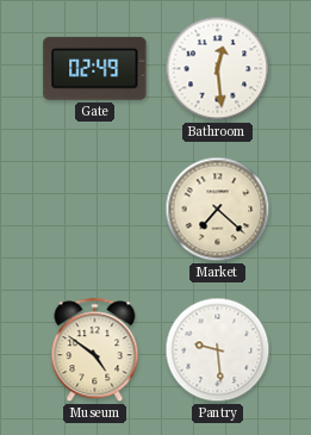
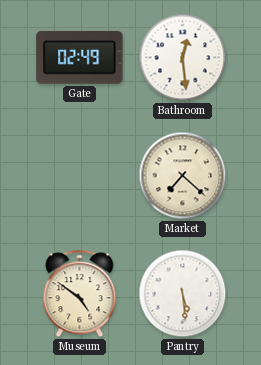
Pantry: 9:29 -> 5:29 (183, 294)
